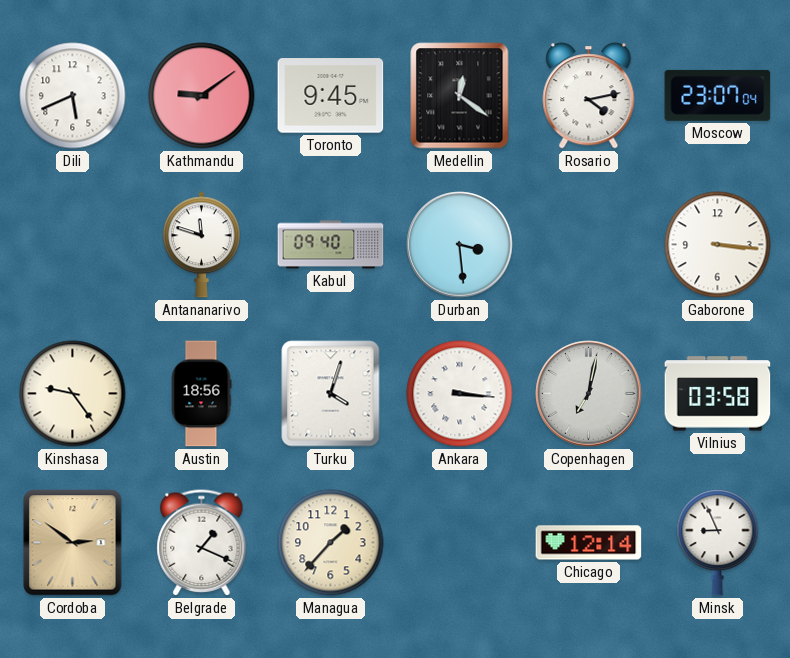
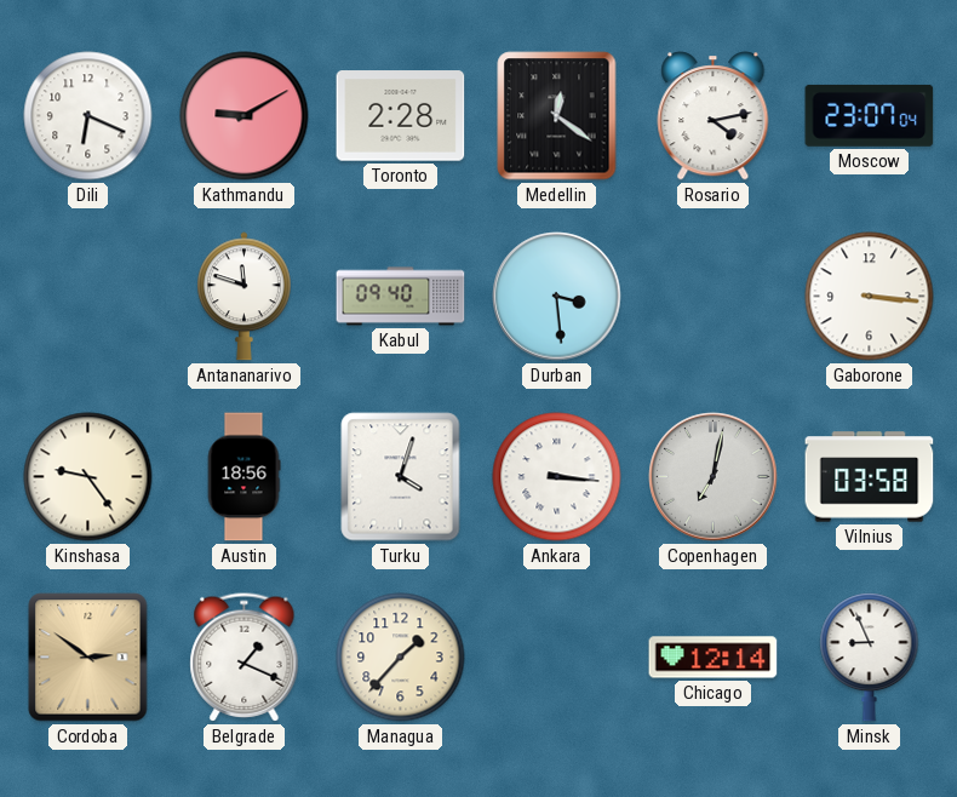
Dili: 5:41 -> 6:19 (88, 116)
Kathmandu: 9:09 -> 9:10 (245, 116)
Toronto: 9:45 -> 2:28 (401, 116)
